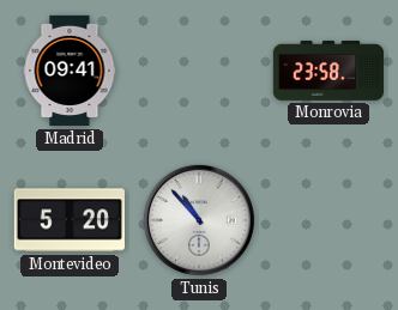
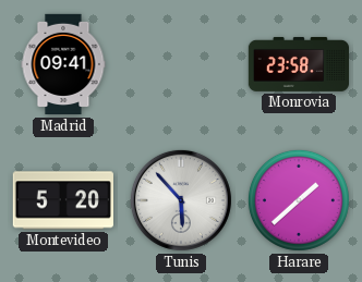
Tunis: 10:53 -> 5:53 (181, 200)
Harare: none -> 1:38 (299, 200)
